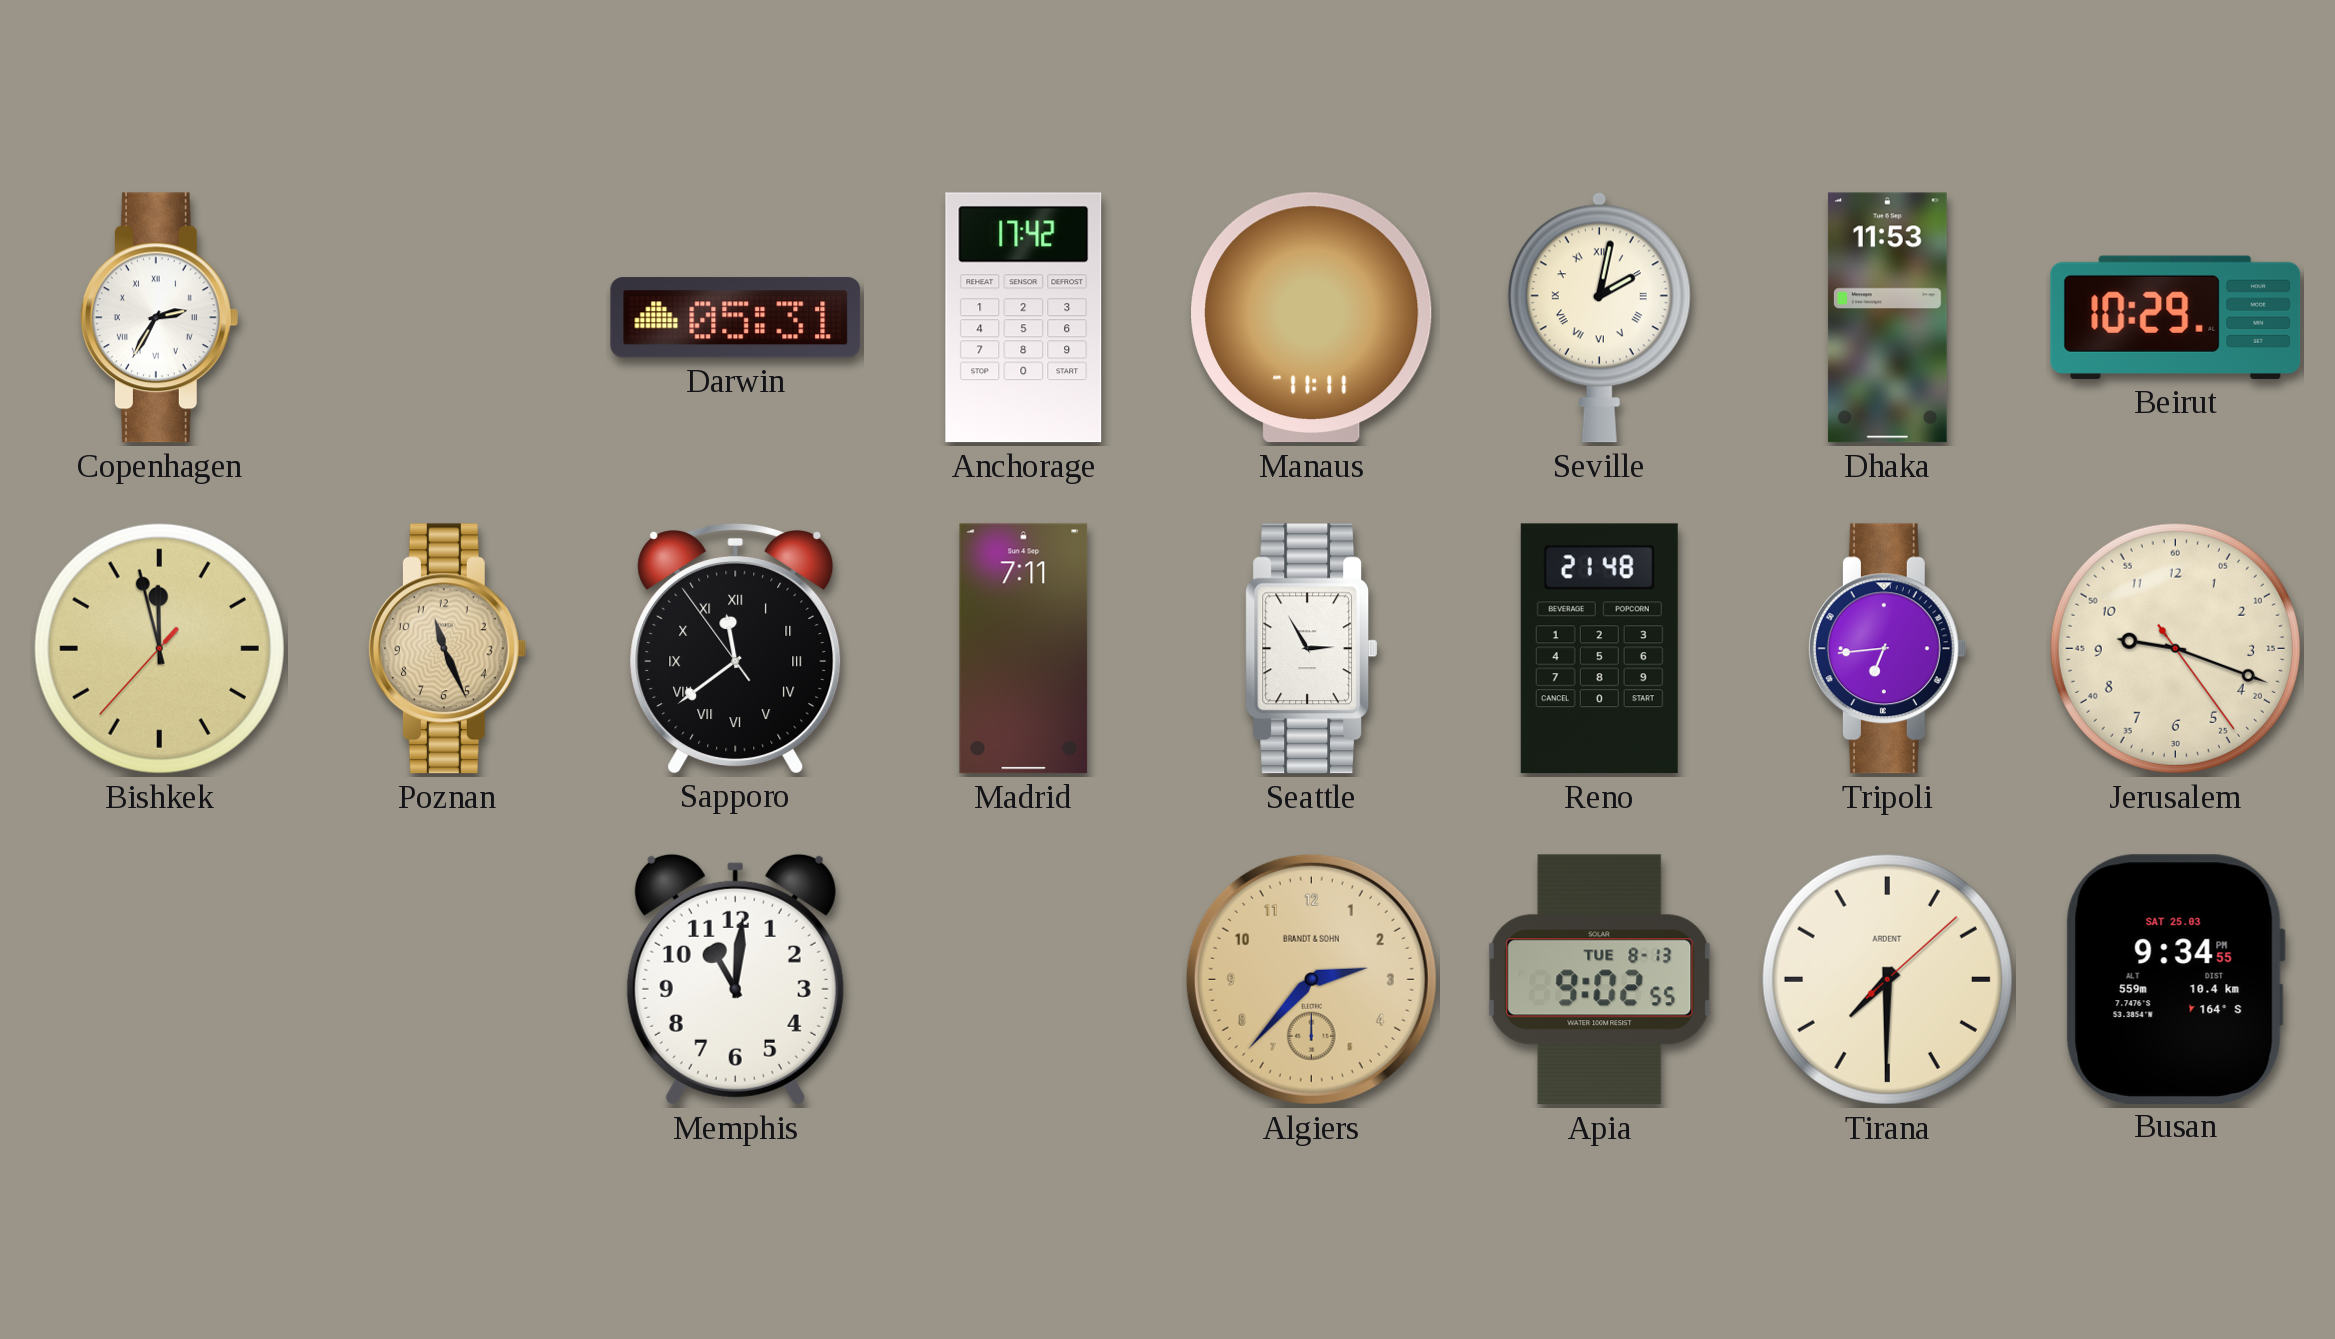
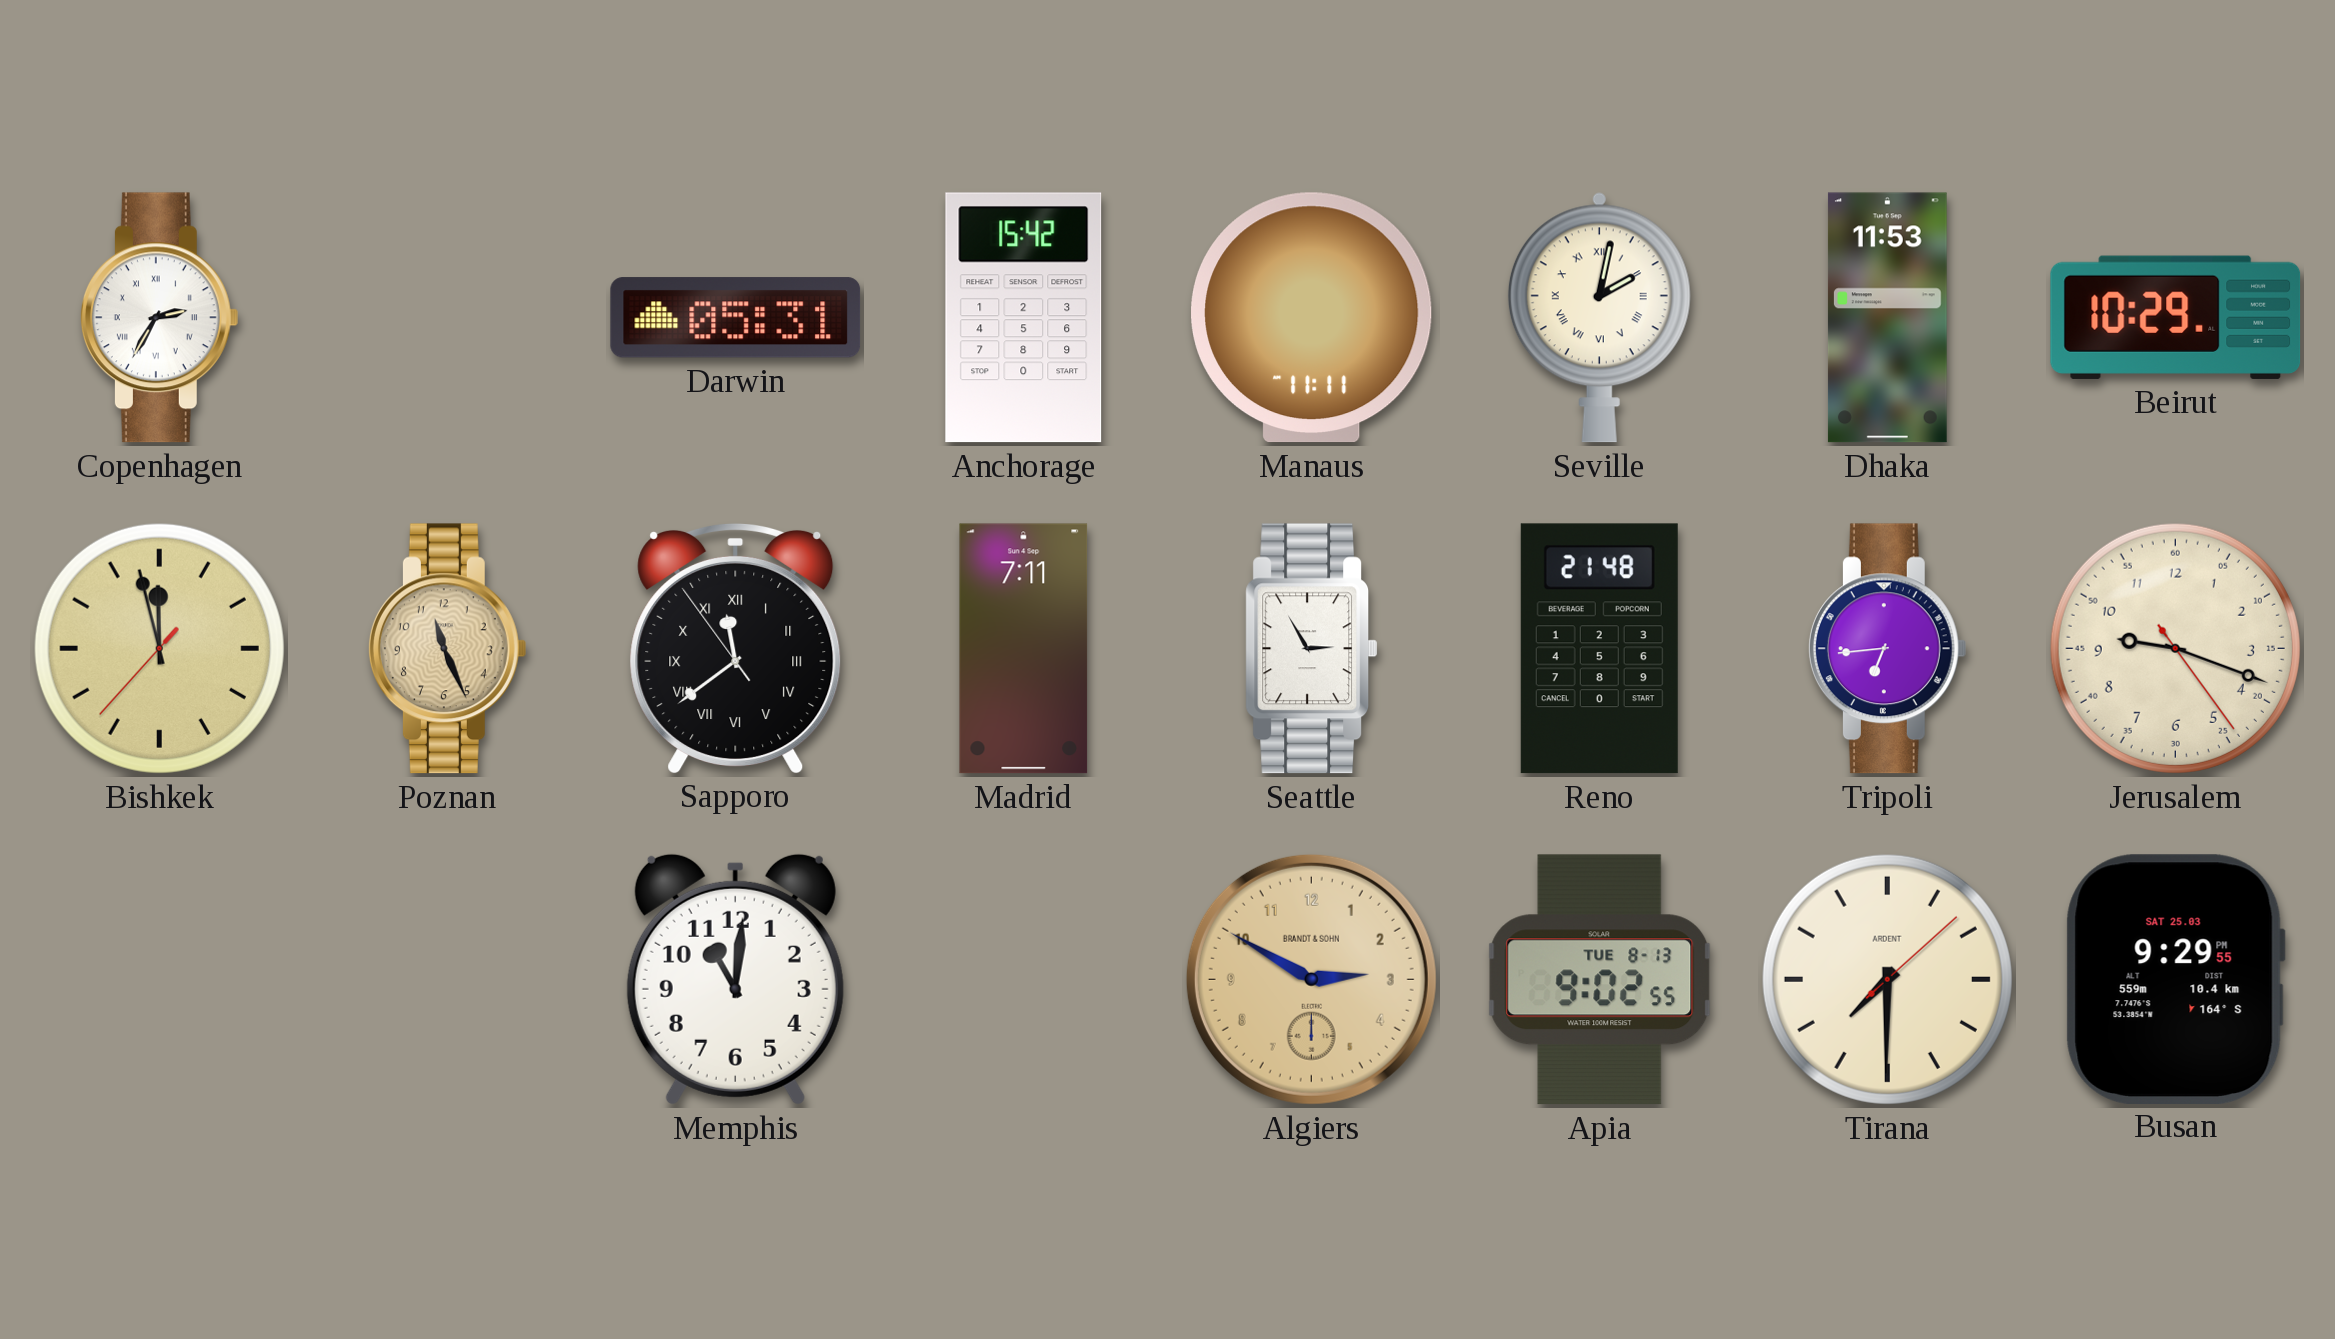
Anchorage: 17:42 -> 15:42 (1024, 318)
Algiers: 2:37 -> 2:50 (1311, 979)
Busan: 9:34 -> 9:29 (2175, 979)
